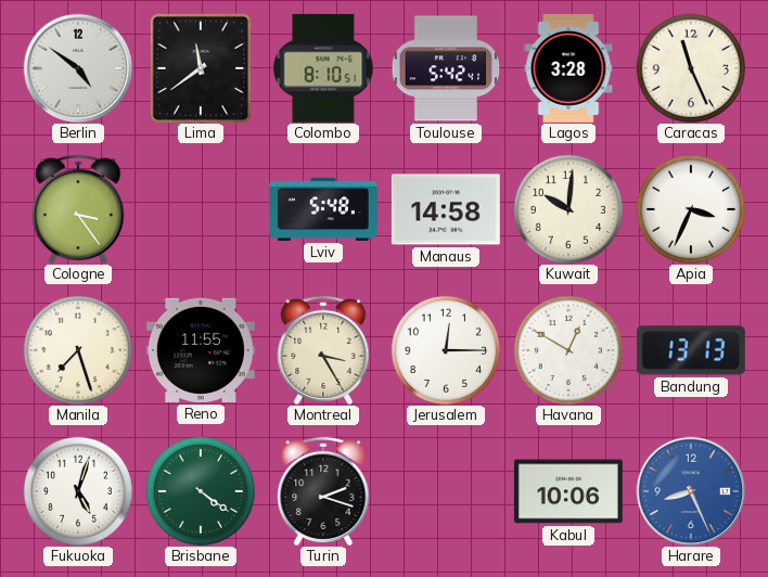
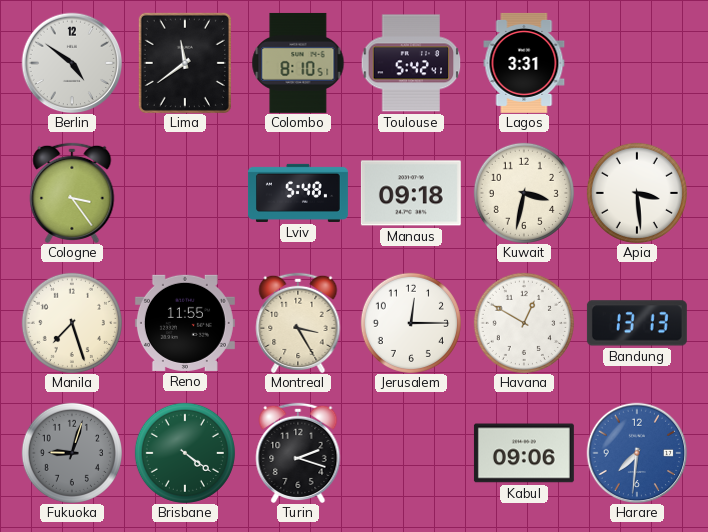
Lagos: 3:28 -> 3:31 (524, 63)
Caracas: 11:26 -> none (691, 68)
Manaus: 14:58 -> 09:18 (411, 193)
Kuwait: 10:01 -> 3:32 (524, 193)
Apia: 3:34 -> 3:29 (637, 193)
Fukuoka: 5:03 -> 9:03 (72, 453)
Fukuoka dial: white -> grey (72, 453)
Kabul: 10:06 -> 09:06 (524, 453)
Harare: 8:26 -> 7:31 (637, 453)
